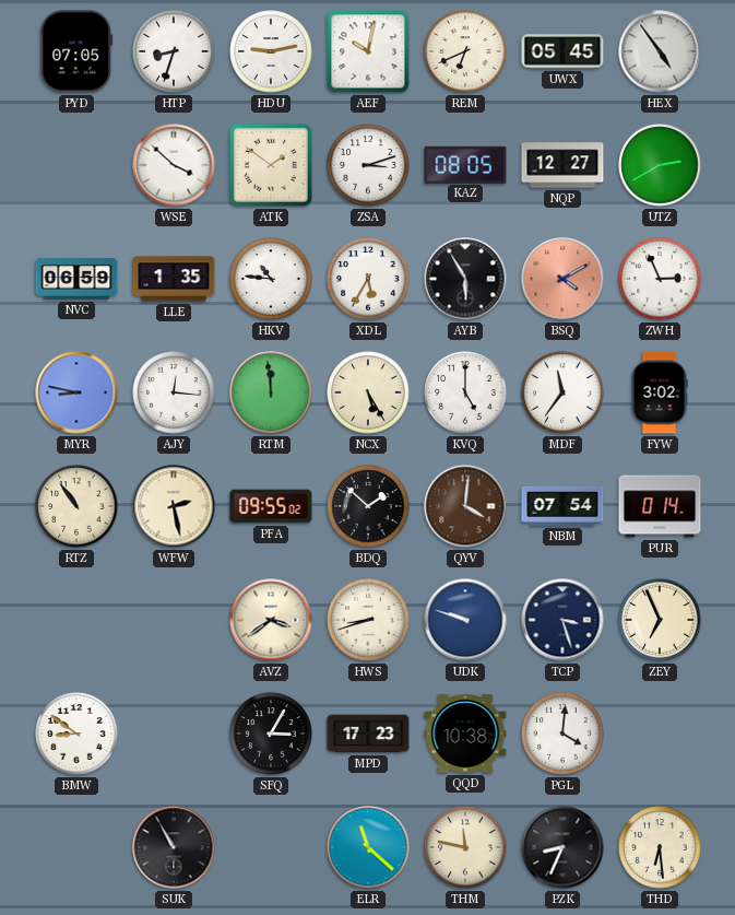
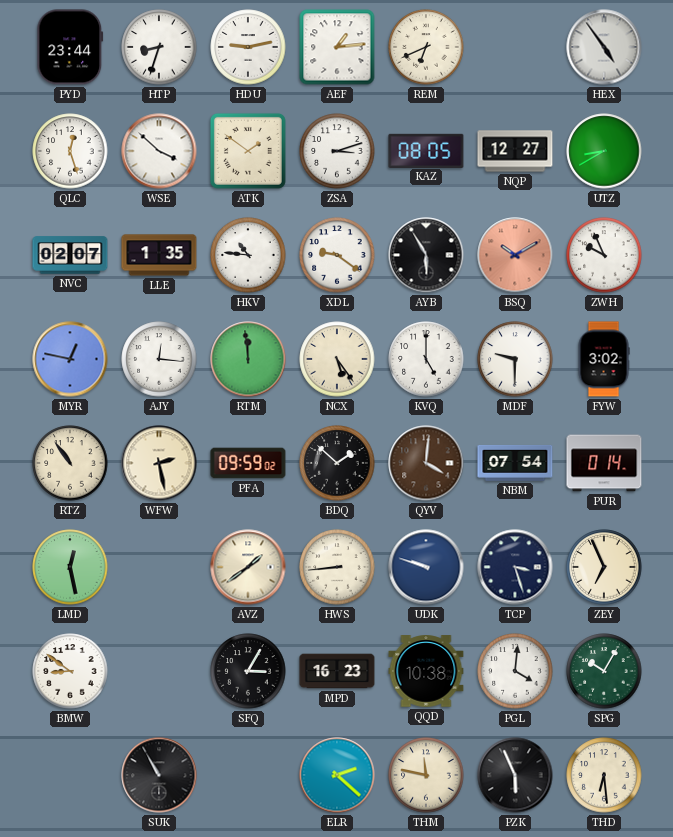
PYD: 07:05 -> 23:44 (70, 47)
AEF: 10:02 -> 1:14 (337, 47)
UWX: 05:45 -> none (562, 51)
QLC: none -> 12:27 (70, 151)
UTZ: 2:40 -> 8:40 (604, 151)
NVC: 06:59 -> 02:07 (70, 255)
XDL: 5:35 -> 9:21 (337, 255)
BSQ: 4:10 -> 10:10 (515, 255)
ZWH: 2:56 -> 9:56 (604, 255)
MYR: 8:47 -> 12:47 (70, 359)
NCX: 5:25 -> 5:24 (337, 359)
MDF: 11:36 -> 9:30 (515, 359)
PFA: 09:55 -> 09:59 (248, 463)
LMD: none -> 12:28 (70, 567)
AVZ: 3:39 -> 1:39 (248, 567)
HWS: 8:42 -> 8:44 (337, 567)
MPD: 17:23 -> 16:23 (337, 671)
SPG: none -> 10:05 (604, 671)
ELR: 11:22 -> 2:22 (337, 775)
PZK: 8:34 -> 5:56 (515, 775)
